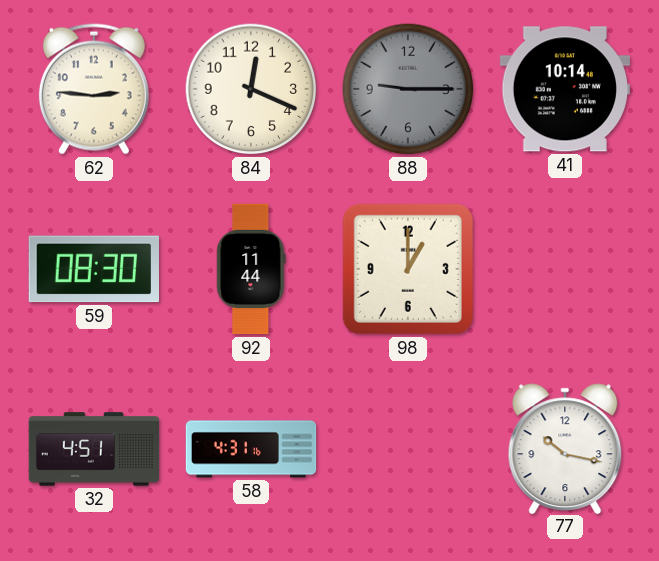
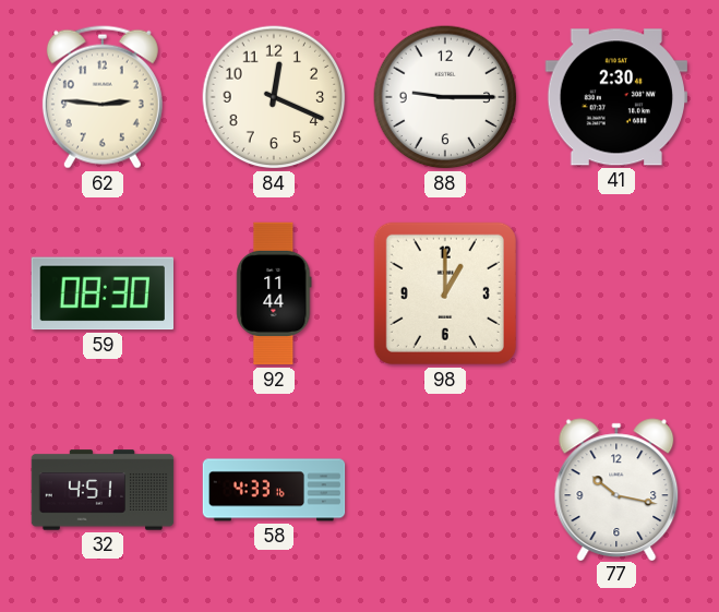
88 dial: grey -> white (445, 97)
41: 10:14 -> 2:30 (615, 97)
58: 4:31 -> 4:33 (274, 490)
